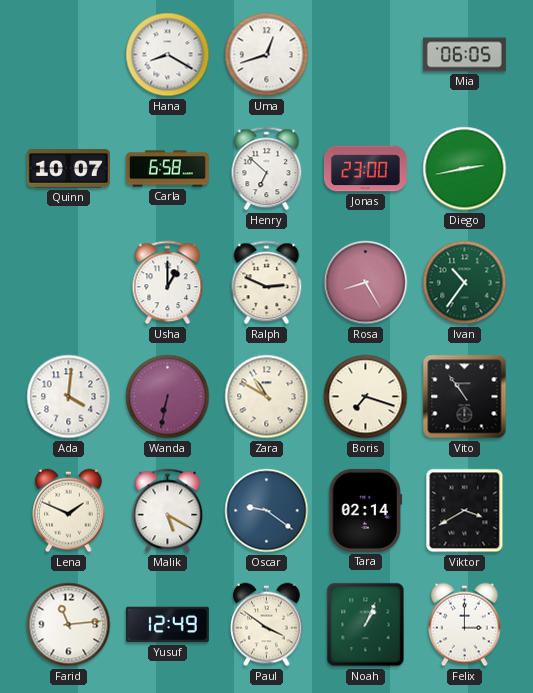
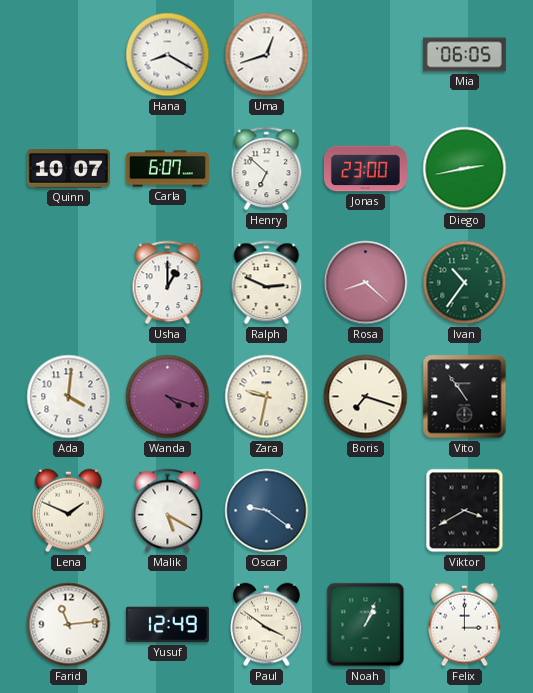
Carla: 6:58 -> 6:07 (167, 169)
Rosa: 8:25 -> 8:22 (366, 283)
Wanda: 6:32 -> 4:18 (168, 397)
Zara: 10:50 -> 9:32 (267, 397)
Tara: 02:14 -> none (366, 510)
